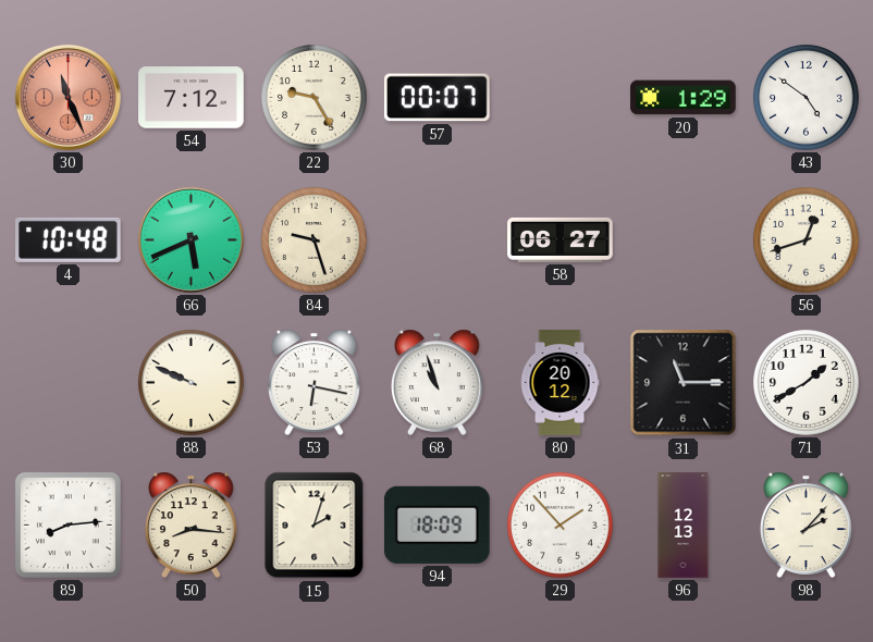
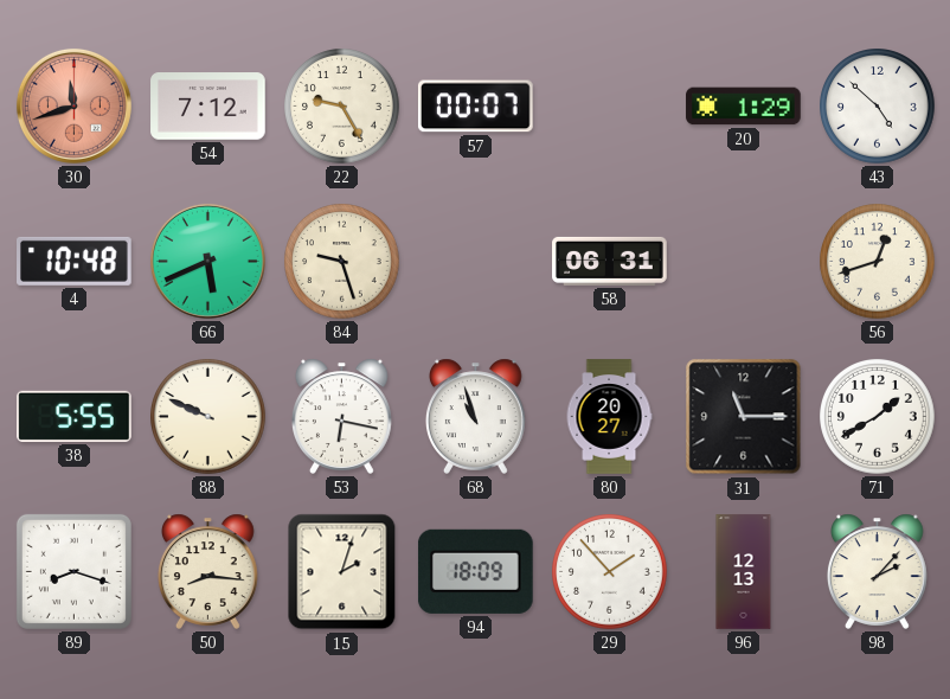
30: 11:26 -> 11:42 (73, 105)
43: 4:51 -> 4:52 (878, 107)
58: 06:27 -> 06:31 (610, 261)
38: none -> 5:55 (75, 416)
80: 20:12 -> 20:27 (609, 417)
89: 8:14 -> 8:18 (73, 571)
